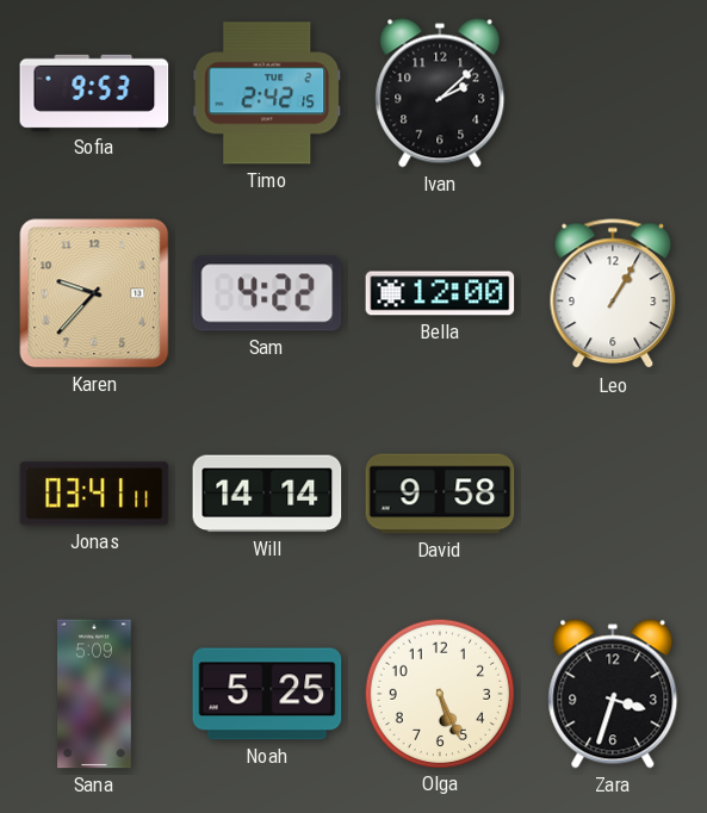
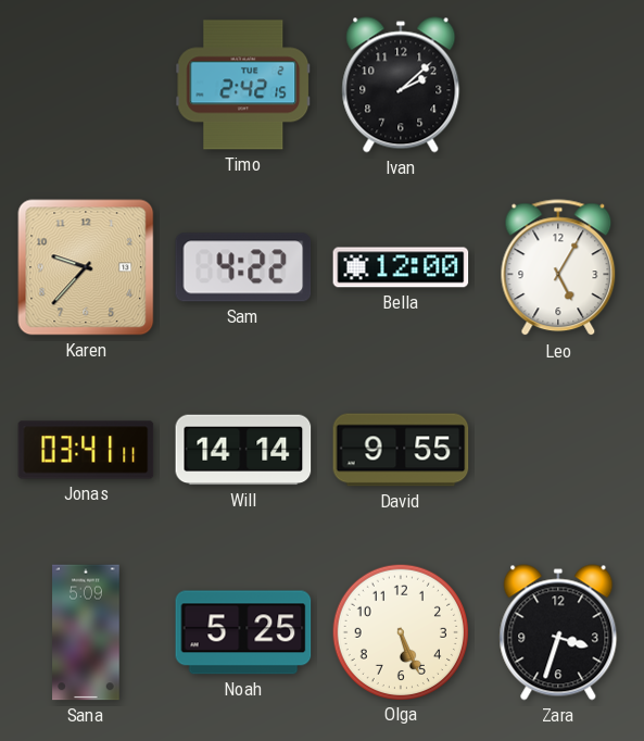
Sofia: 9:53 -> none (94, 93)
Leo: 1:05 -> 5:05 (558, 268)
David: 9:58 -> 9:55 (401, 450)
